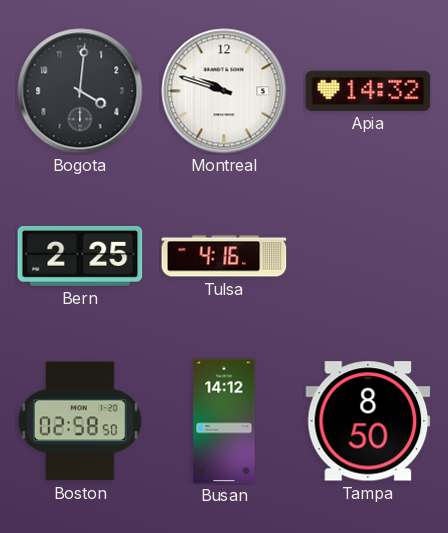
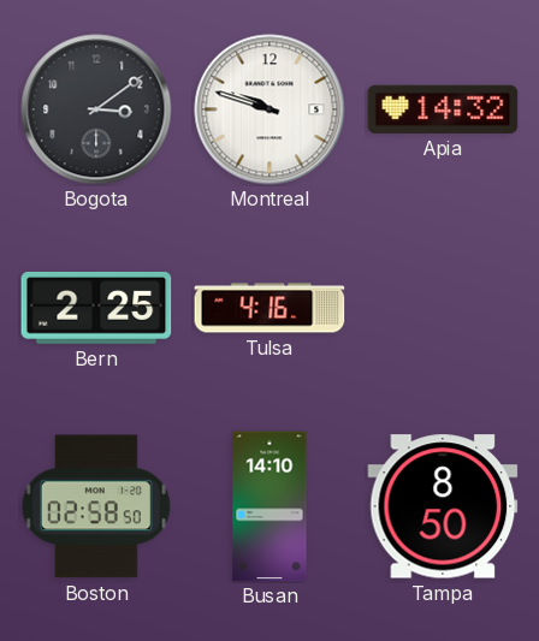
Bogota: 4:01 -> 3:09 (96, 109)
Busan: 14:12 -> 14:10 (269, 506)
